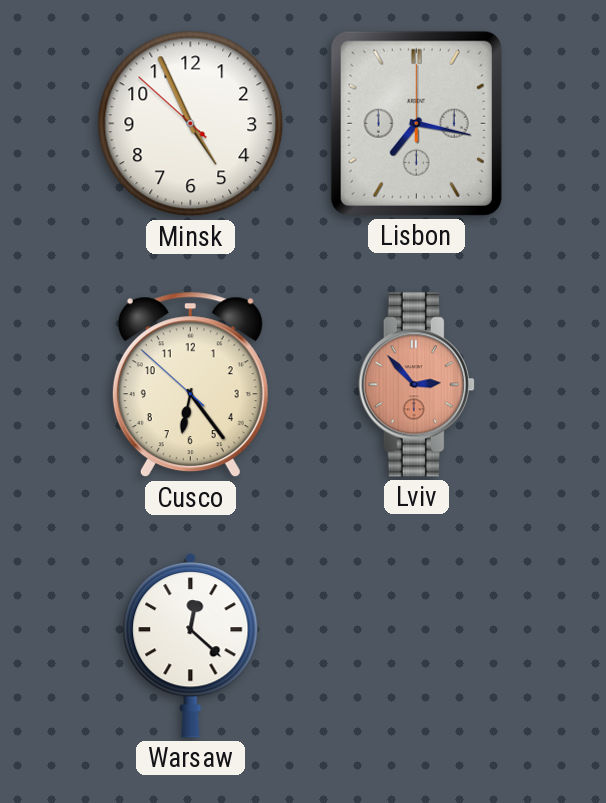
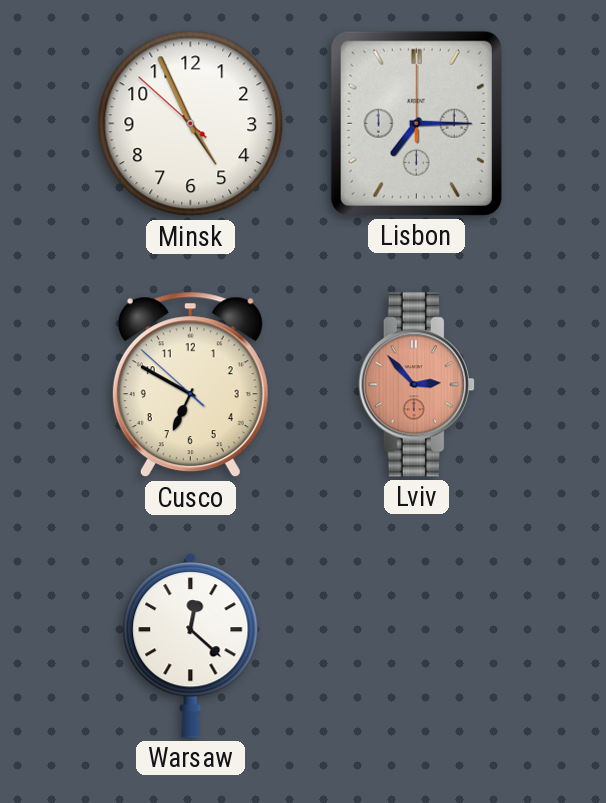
Lisbon: 7:17 -> 7:15 (416, 123)
Cusco: 6:23 -> 6:49 (190, 385)
